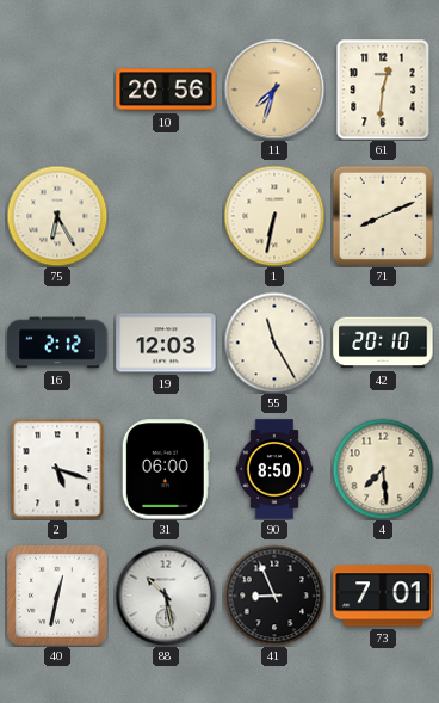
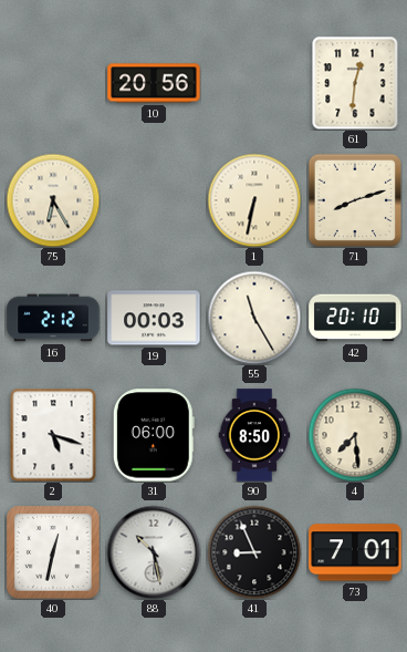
11: 7:33 -> none (274, 90)
71: 8:11 -> 8:12 (355, 200)
19: 12:03 -> 00:03 (154, 318)
